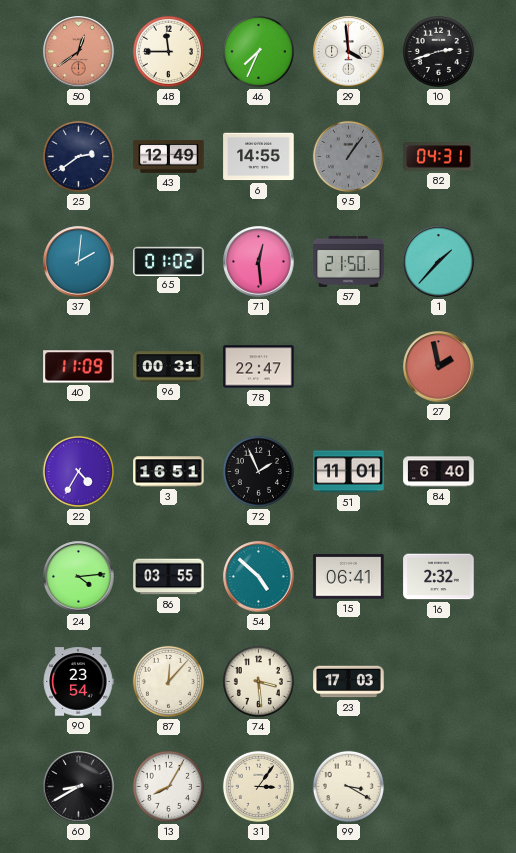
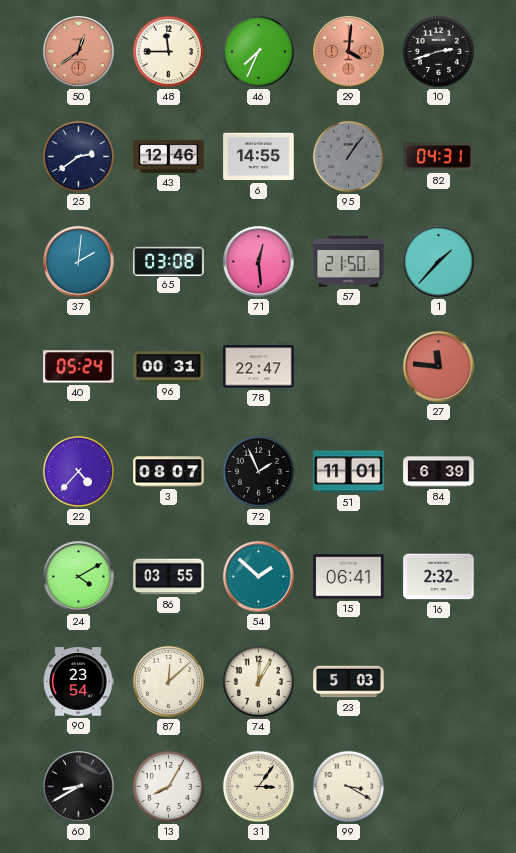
29: 3:59 -> 4:01 (349, 52)
29 dial: white -> salmon (349, 52)
43: 12:49 -> 12:46 (169, 156)
65: 01:02 -> 03:08 (169, 261)
40: 11:09 -> 05:24 (79, 367)
27: 1:58 -> 11:46 (439, 367)
22: 4:35 -> 4:37 (78, 471)
3: 16:51 -> 08:07 (169, 472)
84: 6:40 -> 6:39 (439, 472)
24: 4:14 -> 4:10 (79, 577)
54: 4:52 -> 1:52 (259, 577)
87: 12:07 -> 12:08 (168, 681)
74: 3:29 -> 12:05 (258, 681)
23: 17:03 -> 5:03 (349, 682)
